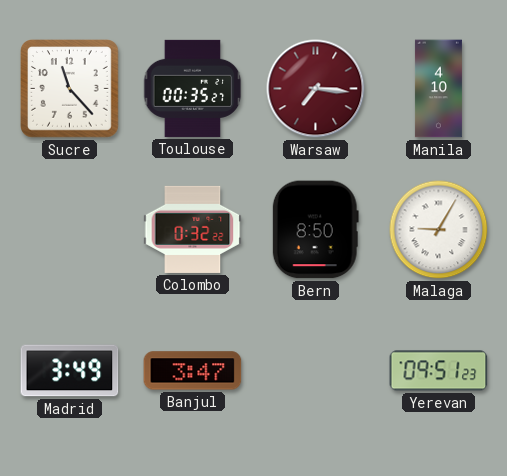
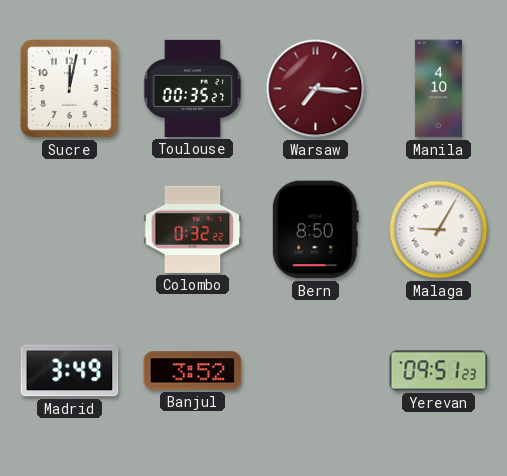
Sucre: 11:23 -> 12:02 (70, 89)
Banjul: 3:47 -> 3:52 (193, 371)
